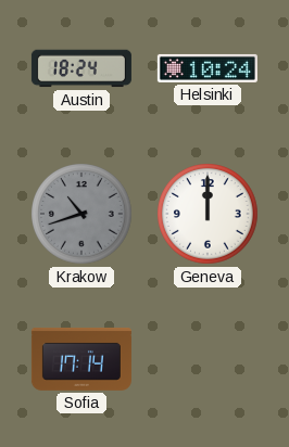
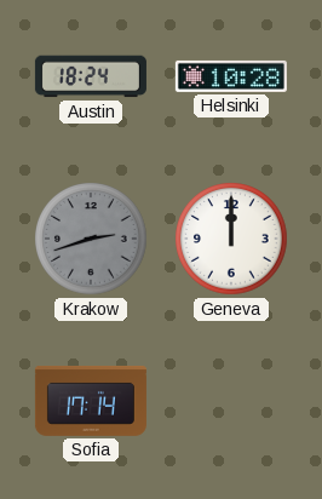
Helsinki: 10:24 -> 10:28 (231, 76)
Krakow: 10:42 -> 2:42 (91, 239)
